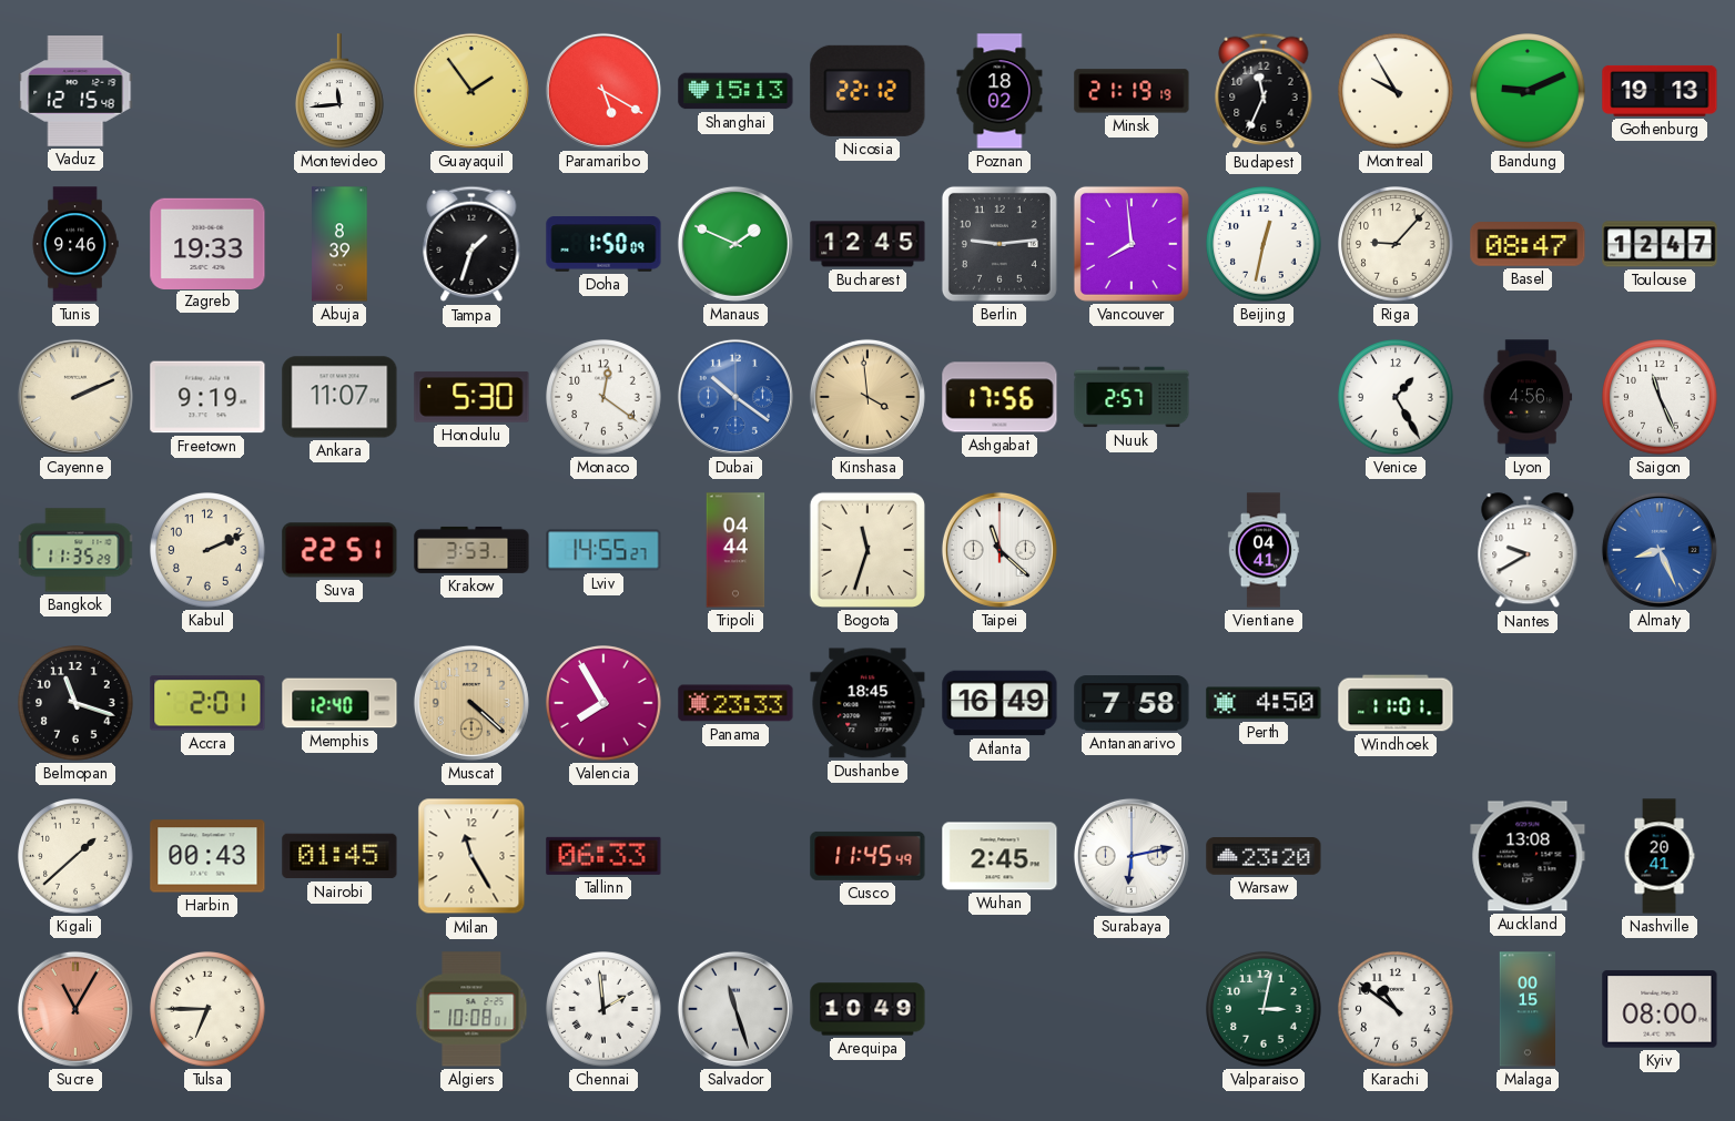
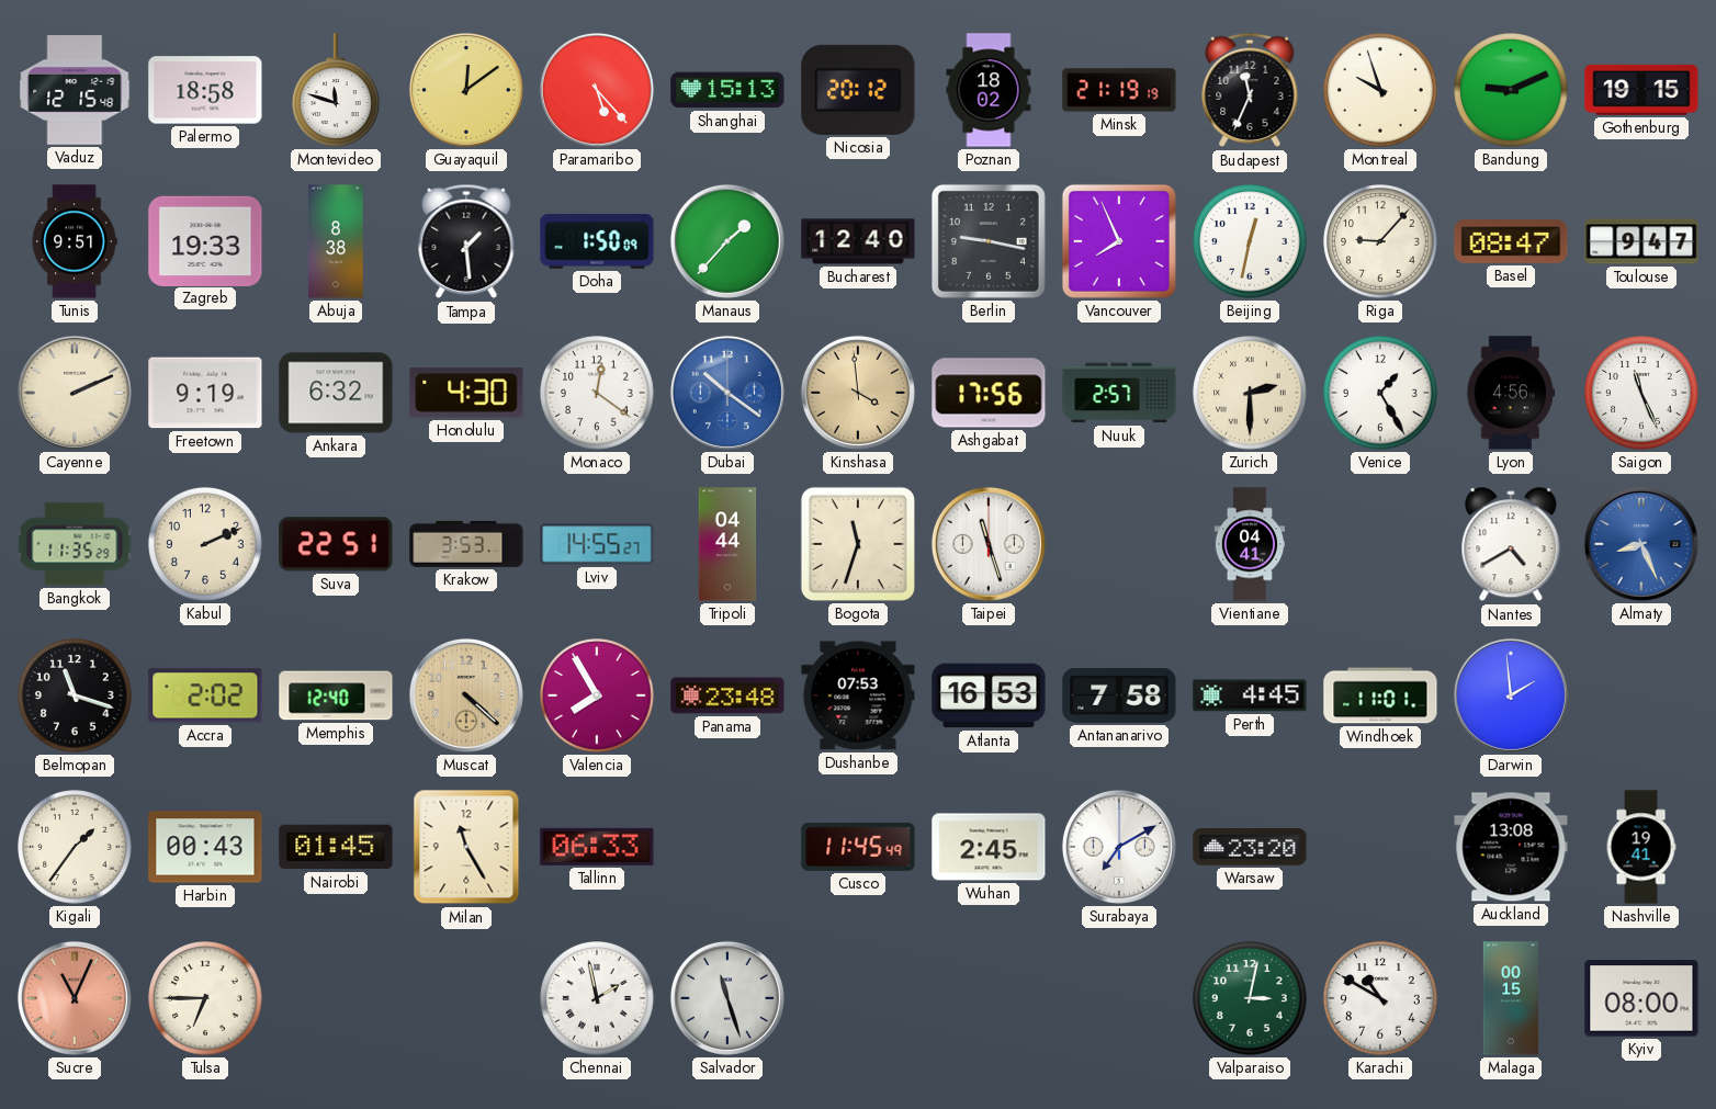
Palermo: none -> 18:58 (205, 90)
Montevideo: 11:44 -> 11:48 (337, 90)
Guayaquil: 1:54 -> 12:09 (466, 90)
Paramaribo: 5:20 -> 5:23 (597, 90)
Nicosia: 22:12 -> 20:12 (858, 90)
Montreal: 9:55 -> 9:57 (1380, 90)
Gothenburg: 19:13 -> 19:15 (1641, 90)
Tunis: 9:46 -> 9:51 (75, 241)
Abuja: 8:39 -> 8:38 (336, 241)
Tampa: 1:33 -> 1:29 (466, 241)
Manaus: 1:49 -> 1:37 (727, 241)
Bucharest: 12:45 -> 12:40 (858, 241)
Berlin: 9:14 -> 9:17 (989, 241)
Vancouver: 7:59 -> 7:56 (1119, 241)
Toulouse: 12:47 -> 9:47 (1641, 241)
Ankara: 11:07 -> 6:32 (336, 393)
Honolulu: 5:30 -> 4:30 (466, 393)
Zurich: none -> 2:30 (1250, 393)
Taipei: 11:22 -> 11:27 (989, 544)
Nantes: 9:40 -> 4:40 (1511, 545)
Accra: 2:01 -> 2:02 (205, 695)
Panama: 23:33 -> 23:48 (727, 695)
Dushanbe: 18:45 -> 07:53 (858, 695)
Atlanta: 16:49 -> 16:53 (989, 695)
Perth: 4:50 -> 4:45 (1250, 695)
Darwin: none -> 1:59 (1511, 695)
Kigali: 1:38 -> 1:36 (75, 847)
Surabaya: 6:13 -> 7:10 (1119, 847)
Nashville: 20:41 -> 19:41 (1641, 847)
Sucre: 11:05 -> 11:04 (75, 998)
Algiers: 10:08 -> none (471, 1009)
Chennai: 1:59 -> 1:58 (597, 998)
Arequipa: 10:49 -> none (867, 1009)
Karachi: 10:51 -> 10:50 (1380, 998)
